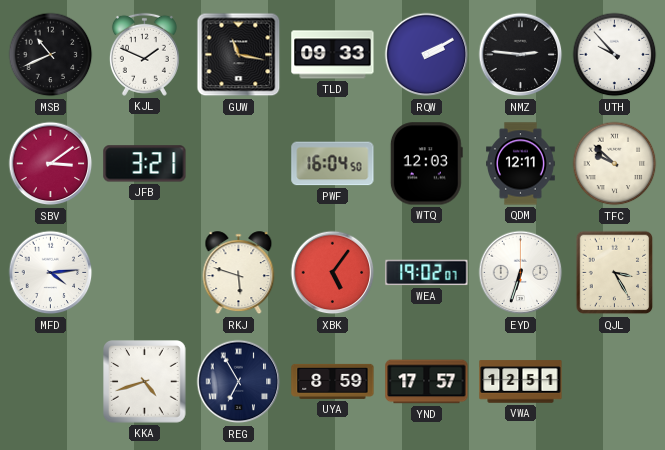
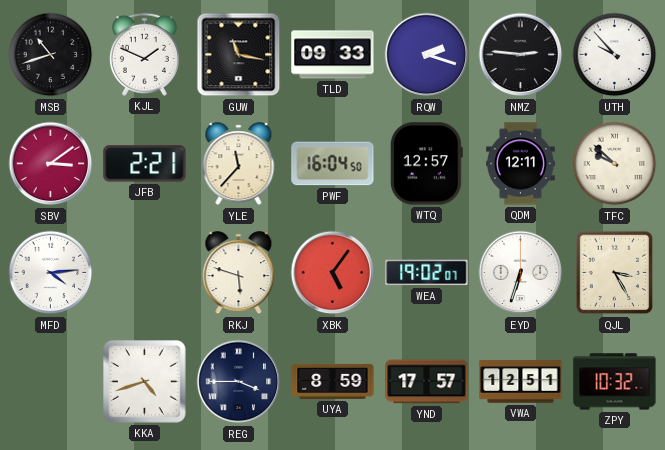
MSB: 10:41 -> 10:42 (51, 55)
RQW: 2:10 -> 2:18 (427, 55)
JFB: 3:21 -> 2:21 (145, 164)
YLE: none -> 11:37 (239, 164)
WTQ: 12:03 -> 12:57 (426, 164)
REG: 6:55 -> 3:45 (239, 382)
ZPY: none -> 10:32 (615, 382)
